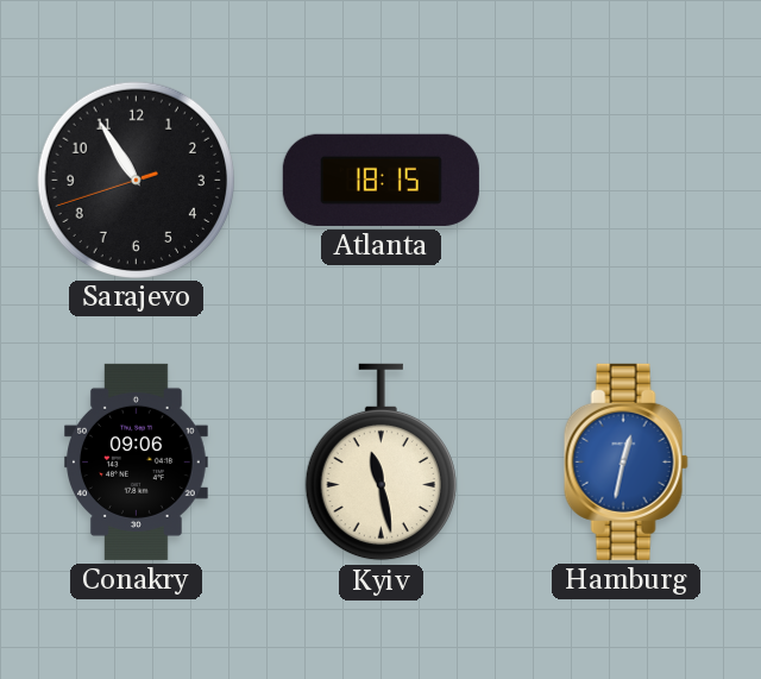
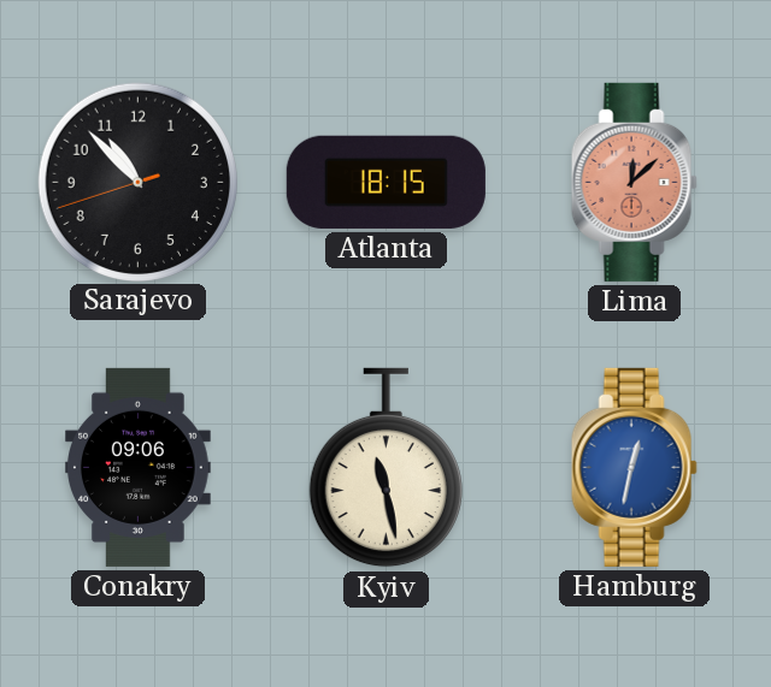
Sarajevo: 10:54 -> 10:52 (137, 182)
Lima: none -> 12:08 (634, 182)
